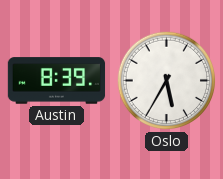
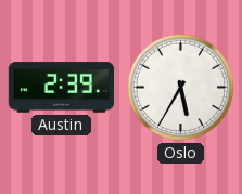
Austin: 8:39 -> 2:39 (62, 88)
